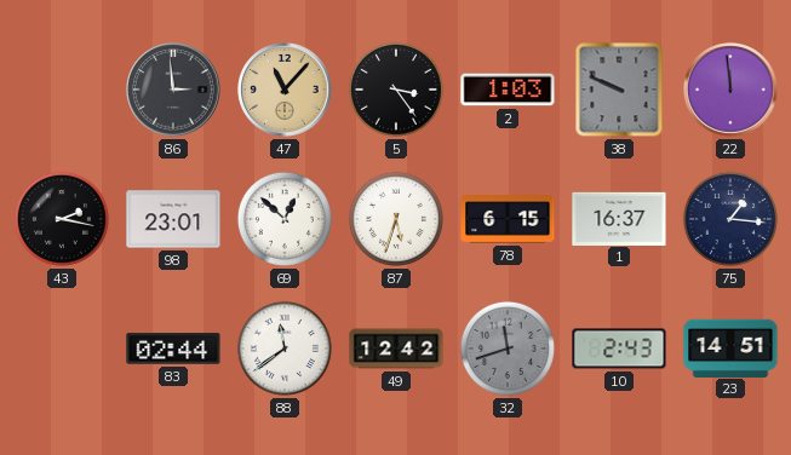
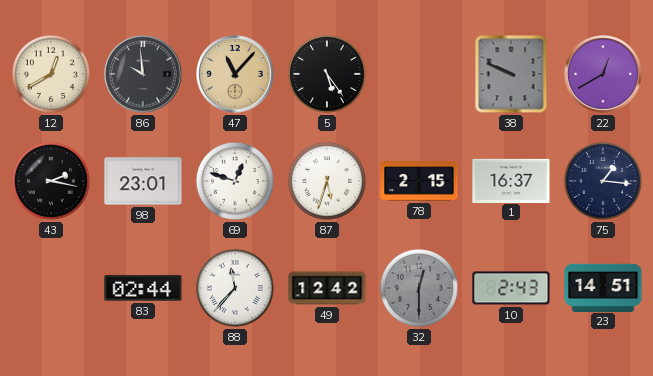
12: none -> 12:40 (51, 74)
86: 2:59 -> 9:59 (143, 74)
5: 3:24 -> 5:24 (327, 74)
2: 1:03 -> none (508, 90)
22: 11:59 -> 12:40 (603, 74)
69: 12:52 -> 12:48 (235, 181)
78: 6:15 -> 2:15 (419, 181)
88: 11:39 -> 11:37 (235, 288)
32: 11:42 -> 12:30 (419, 288)
